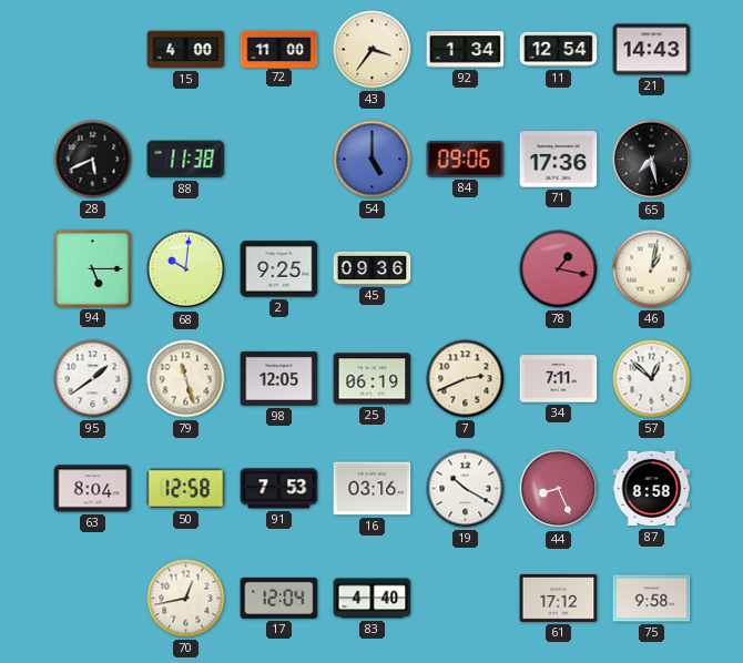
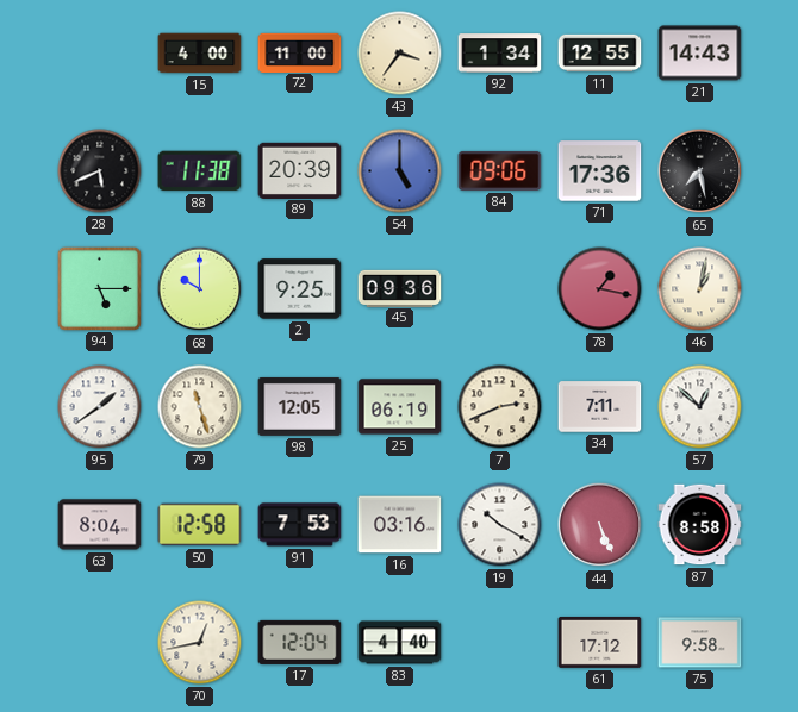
11: 12:54 -> 12:55 (600, 54)
89: none -> 20:39 (300, 170)
68: 10:01 -> 10:00 (200, 289)
44: 8:26 -> 5:26 (600, 525)
